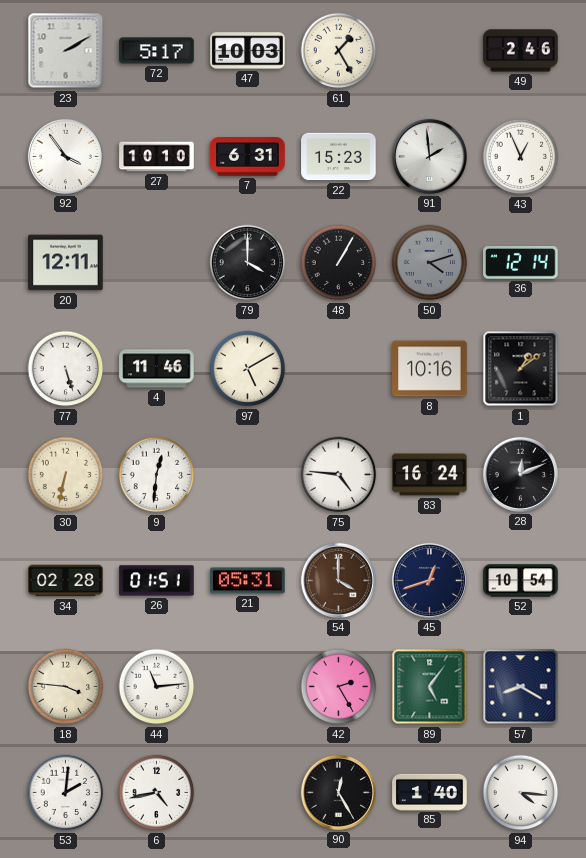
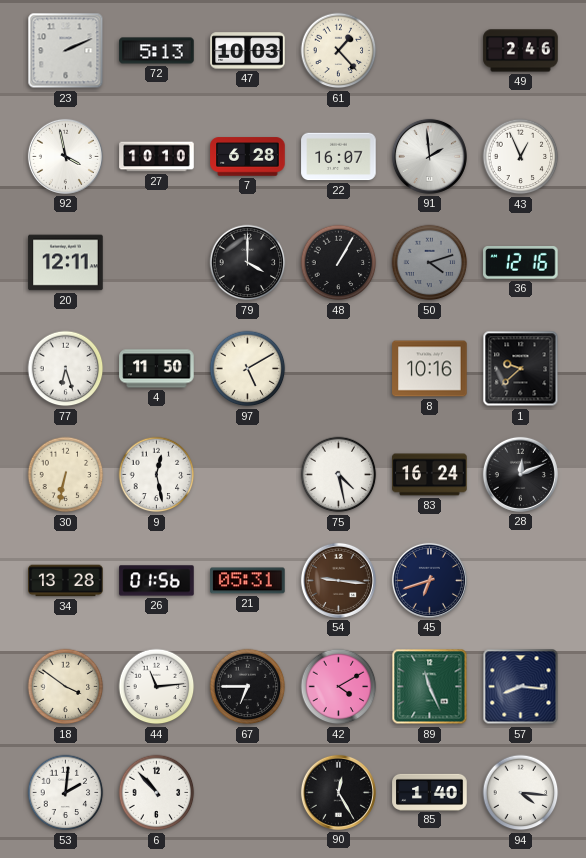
23: 2:10 -> 2:11 (66, 51)
72: 5:17 -> 5:13 (157, 51)
61: 1:25 -> 1:23 (339, 51)
92: 3:54 -> 3:58 (65, 156)
7: 6:31 -> 6:28 (248, 157)
22: 15:23 -> 16:07 (339, 157)
36: 12:14 -> 12:16 (521, 263)
77: 5:27 -> 6:27 (66, 369)
4: 11:46 -> 11:50 (157, 369)
1: 1:09 -> 9:38 (521, 369)
9: 12:31 -> 12:28 (157, 475)
75: 4:46 -> 4:28 (339, 475)
34: 02:28 -> 13:28 (66, 581)
26: 01:51 -> 01:56 (157, 581)
54: 4:00 -> 9:16 (338, 580)
45: 12:42 -> 6:42 (429, 580)
52: 10:54 -> none (521, 581)
18: 3:46 -> 3:51 (66, 687)
67: none -> 6:45 (248, 687)
42: 2:25 -> 4:10 (339, 687)
89: 5:06 -> 11:26 (430, 687)
57: 8:20 -> 8:16 (521, 687)
6: 4:43 -> 10:53 (157, 793)
